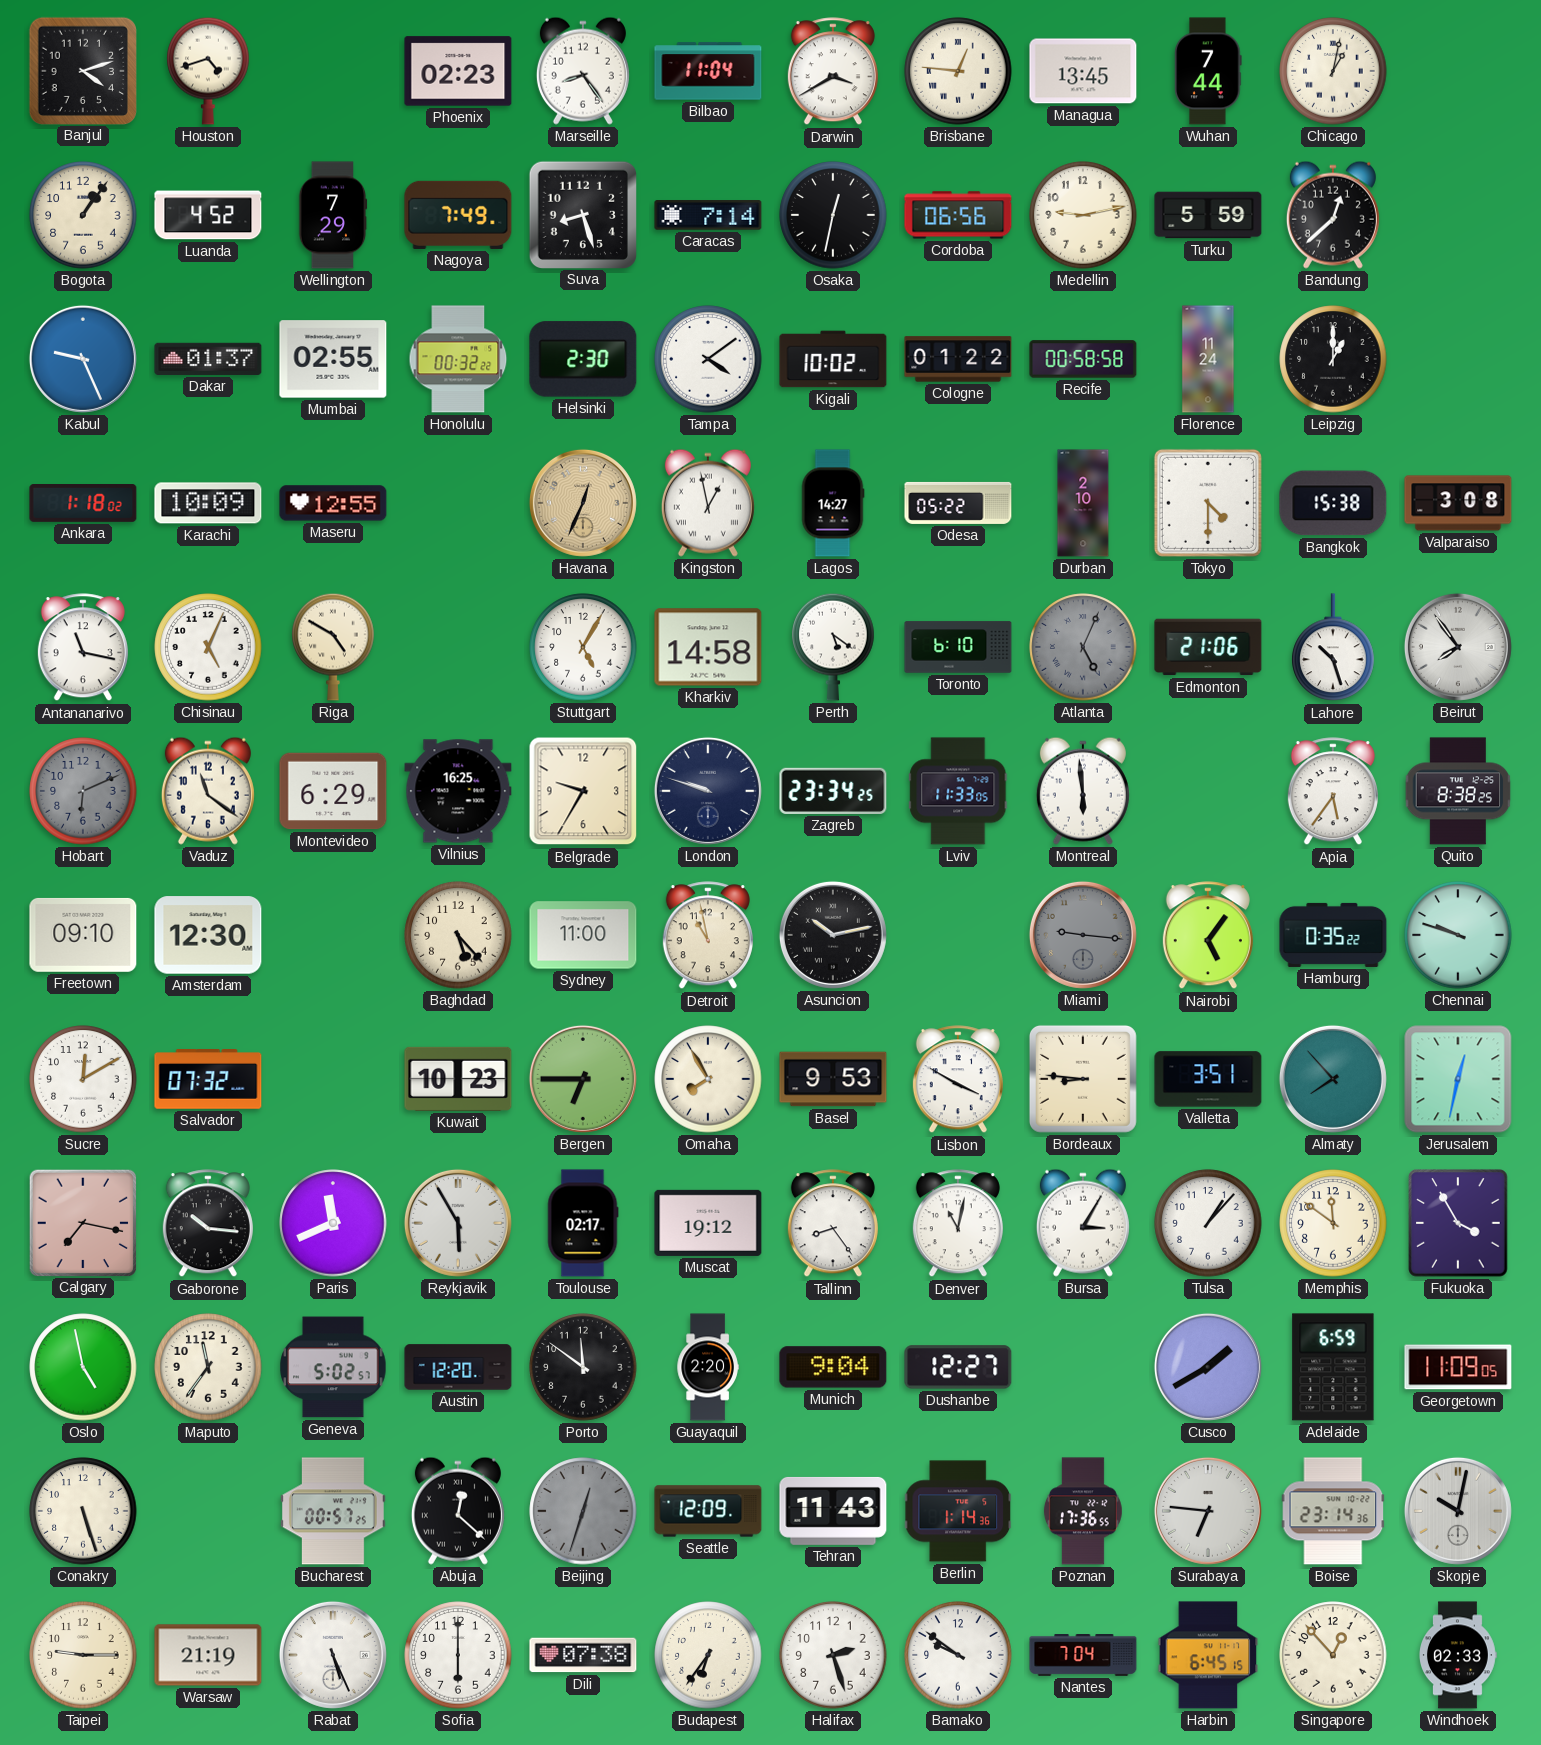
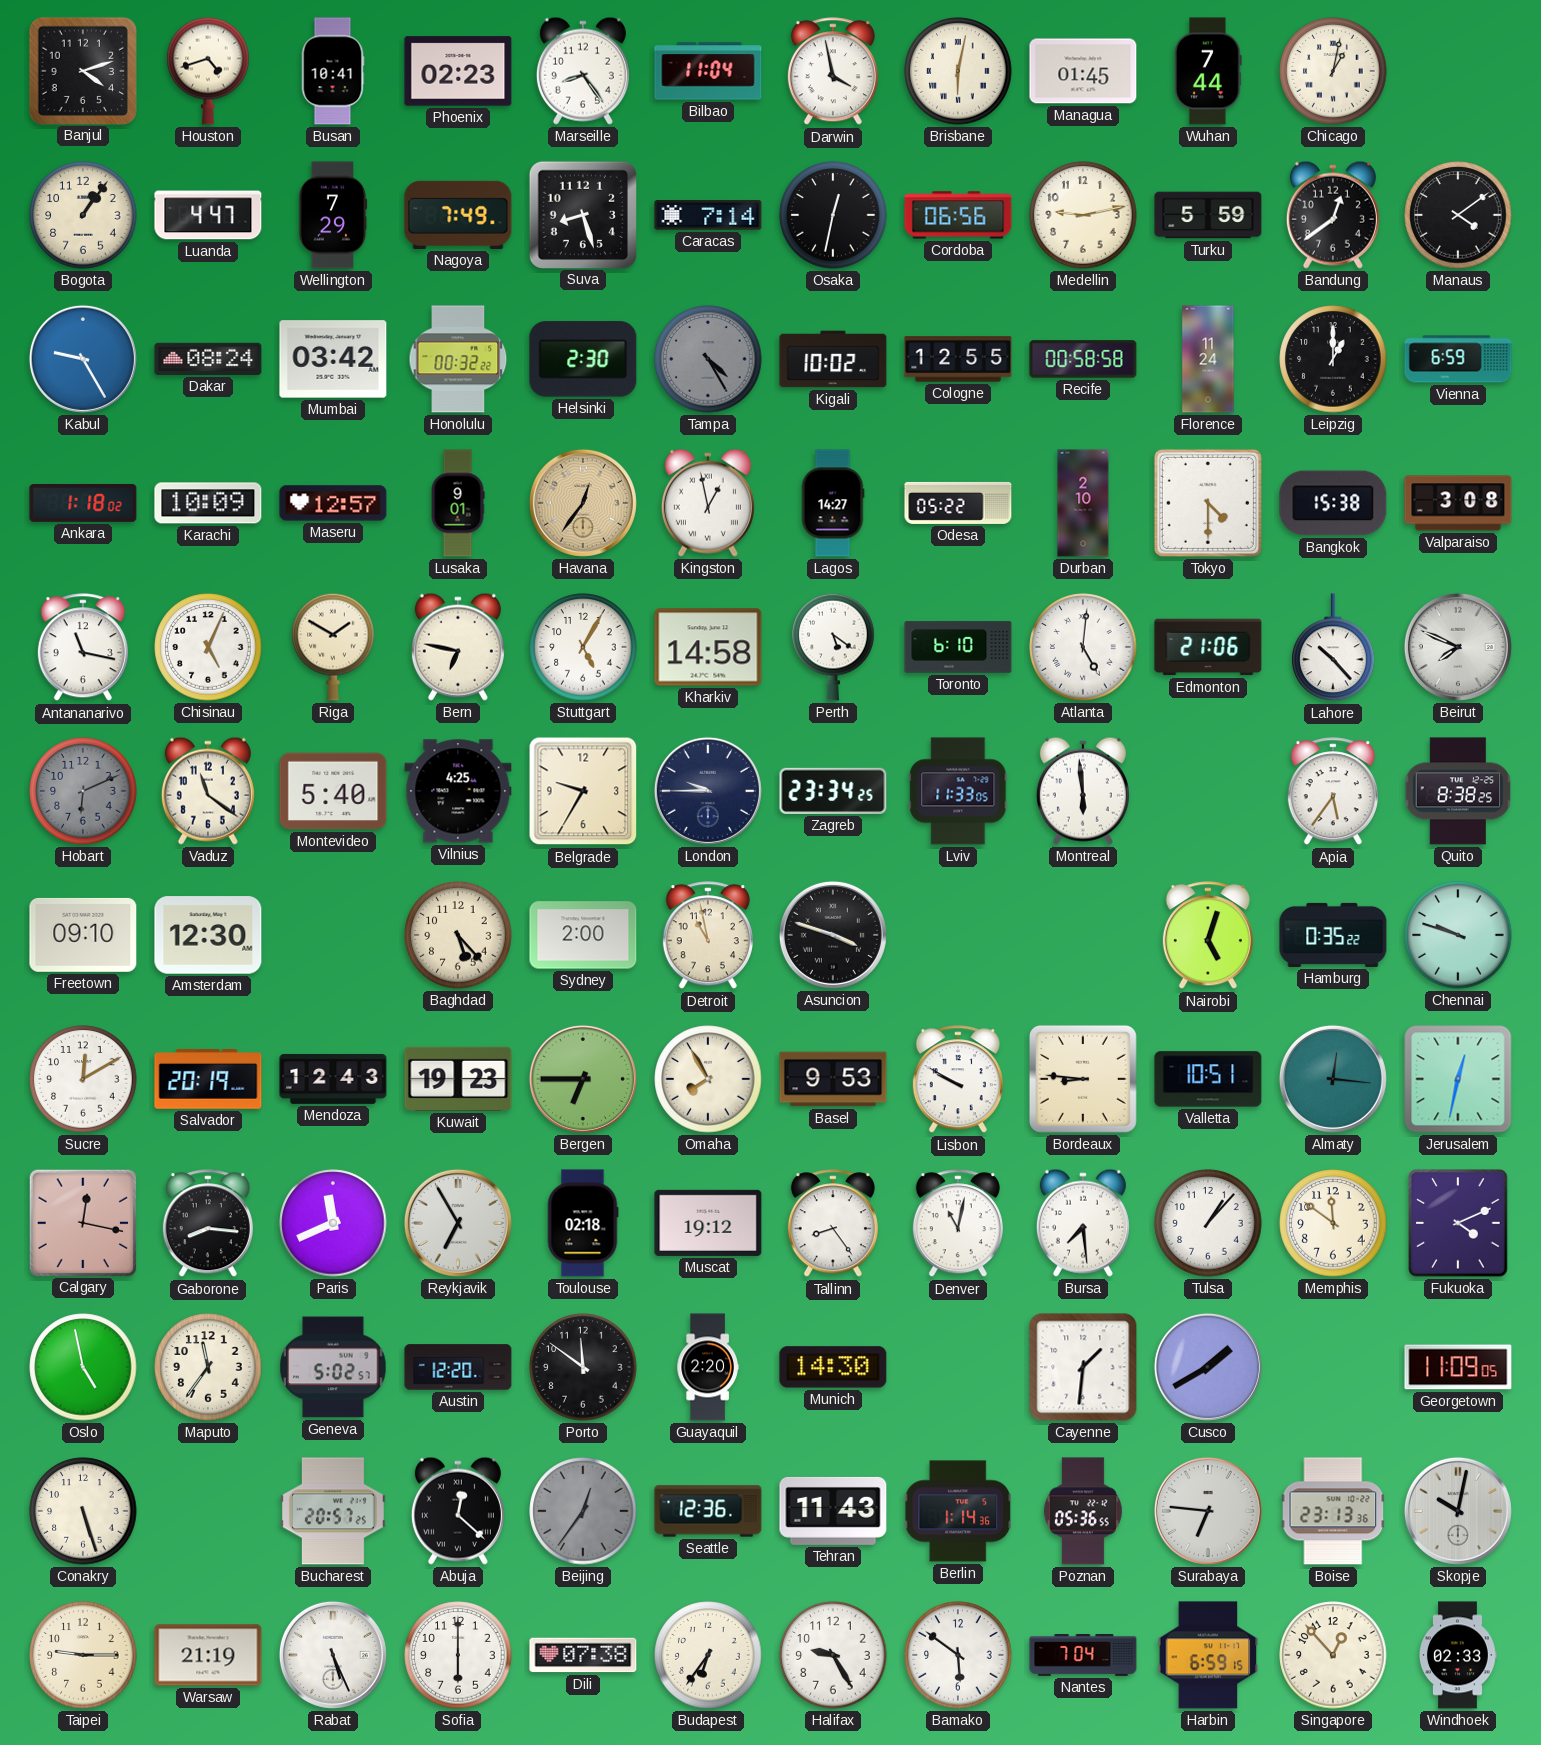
Busan: none -> 10:41 (333, 71)
Darwin: 3:40 -> 3:58 (833, 72)
Brisbane: 12:46 -> 6:02 (958, 71)
Managua: 13:45 -> 01:45 (1083, 71)
Luanda: 4:52 -> 4:47 (208, 215)
Bandung: 12:38 -> 12:39 (1333, 215)
Manaus: none -> 4:09 (1458, 215)
Kabul: 9:26 -> 9:25 (83, 359)
Dakar: 01:37 -> 08:24 (208, 359)
Mumbai: 02:55 -> 03:42 (333, 359)
Tampa: 4:09 -> 4:25 (708, 359)
Tampa dial: white -> grey (708, 359)
Cologne: 01:22 -> 12:55 (958, 359)
Vienna: none -> 6:59 (1458, 359)
Maseru: 12:55 -> 12:57 (333, 503)
Lusaka: none -> 9:01 (458, 503)
Havana: 12:34 -> 12:36 (583, 503)
Riga: 4:50 -> 1:50 (333, 647)
Bern: none -> 6:47 (458, 647)
Atlanta: 5:04 -> 5:01 (1083, 647)
Atlanta dial: grey -> white (1083, 647)
Lahore: 10:27 -> 10:23 (1333, 648)
Beirut: 7:54 -> 7:49 (1458, 647)
Montevideo: 6:29 -> 5:40 (333, 791)
Vilnius: 16:25 -> 4:25 (458, 791)
London: 9:48 -> 9:45 (708, 791)
Sydney: 11:00 -> 2:00 (583, 935)
Asuncion: 10:13 -> 3:48 (833, 935)
Miami: 9:16 -> none (1083, 935)
Nairobi: 5:06 -> 5:03 (1208, 936)
Salvador: 07:32 -> 20:19 (208, 1080)
Mendoza: none -> 12:43 (333, 1079)
Kuwait: 10:23 -> 19:23 (458, 1079)
Lisbon: 3:50 -> 9:50 (958, 1080)
Valletta: 3:51 -> 10:51 (1208, 1079)
Almaty: 7:53 -> 12:16 (1333, 1079)
Calgary: 7:17 -> 12:17 (82, 1222)
Gaborone: 10:16 -> 8:16 (208, 1224)
Reykjavik: 5:55 -> 6:55 (458, 1223)
Toulouse: 02:17 -> 02:18 (583, 1223)
Bursa: 3:05 -> 7:29 (1083, 1223)
Fukuoka: 3:55 -> 4:11 (1458, 1223)
Munich: 9:04 -> 14:30 (833, 1367)
Dushanbe: 12:27 -> none (958, 1367)
Cayenne: none -> 1:31 (1083, 1367)
Adelaide: 6:59 -> none (1333, 1367)
Bucharest: 00:57 -> 20:57 (333, 1511)
Beijing: 12:33 -> 12:36 (583, 1511)
Seattle: 12:09 -> 12:36 (708, 1511)
Poznan: 17:36 -> 05:36 (1083, 1511)
Boise: 23:14 -> 23:13 (1333, 1511)
Halifax: 2:27 -> 9:25 (833, 1655)
Bamako: 9:51 -> 5:51 (958, 1655)
Harbin: 6:45 -> 6:59 (1208, 1655)
